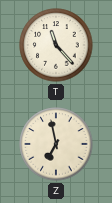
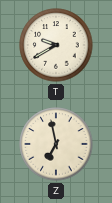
T: 11:23 -> 9:40 (56, 45)
